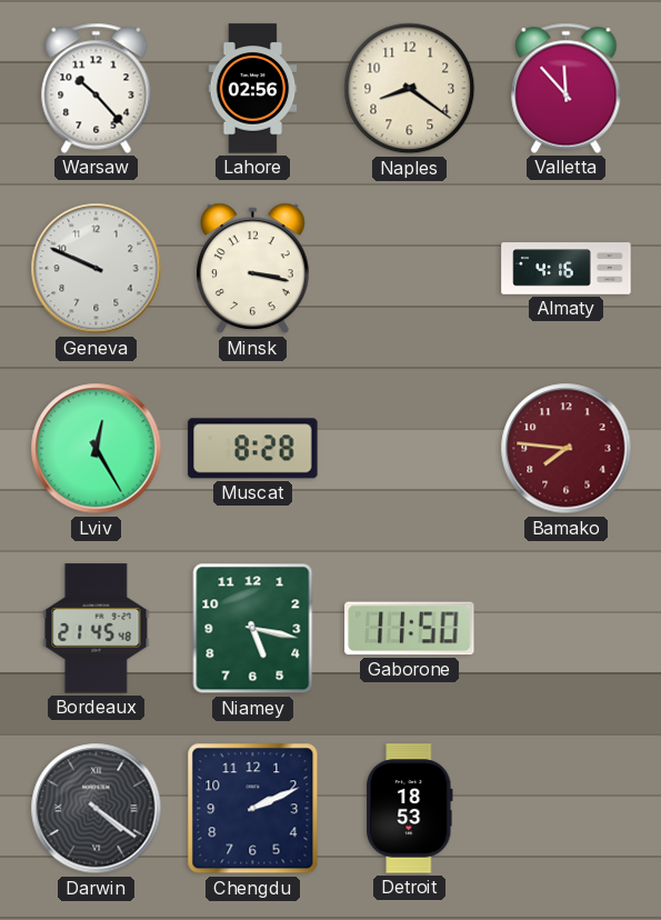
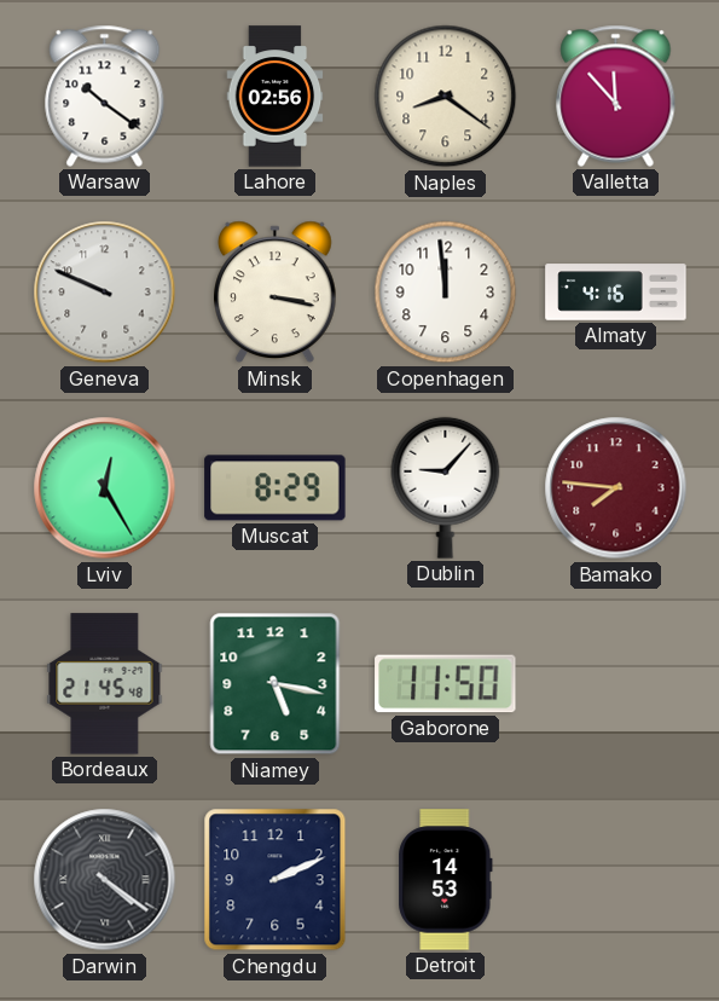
Warsaw: 10:23 -> 10:21 (105, 96)
Copenhagen: none -> 11:59 (446, 293)
Muscat: 8:28 -> 8:29 (276, 488)
Dublin: none -> 9:07 (446, 487)
Detroit: 18:53 -> 14:53 (446, 880)
